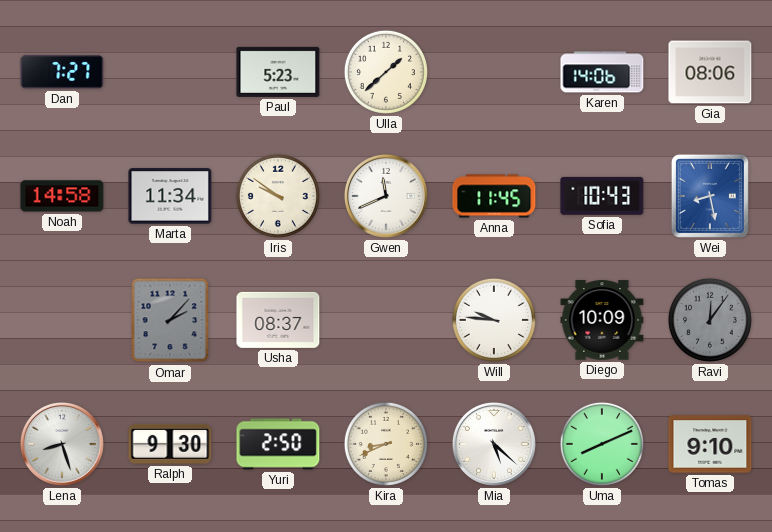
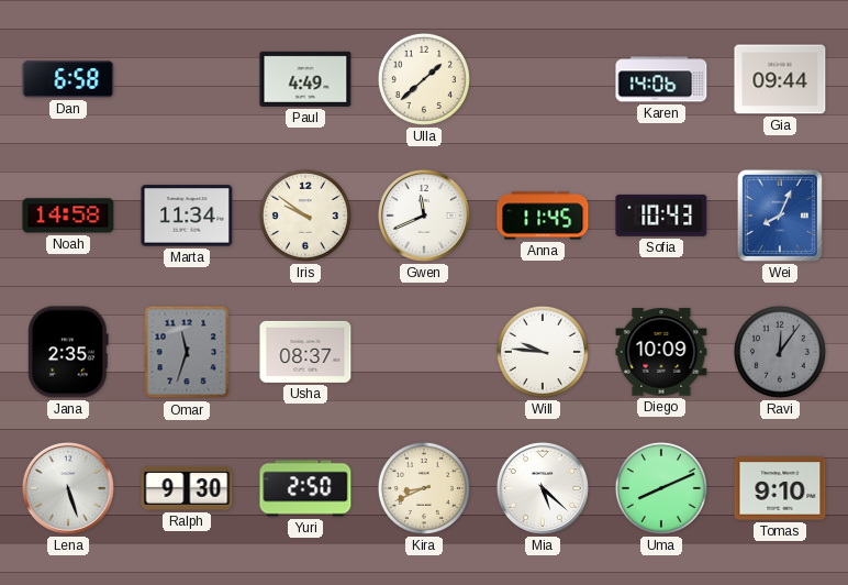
Dan: 7:27 -> 6:58 (68, 79)
Paul: 5:23 -> 4:49 (305, 79)
Gia: 08:06 -> 09:44 (780, 79)
Wei: 8:28 -> 8:04 (780, 216)
Jana: none -> 2:35 (68, 352)
Omar: 2:07 -> 11:33 (187, 352)
Lena: 8:27 -> 5:27 (68, 488)
